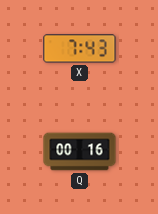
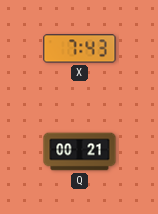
Q: 00:16 -> 00:21 (80, 152)
